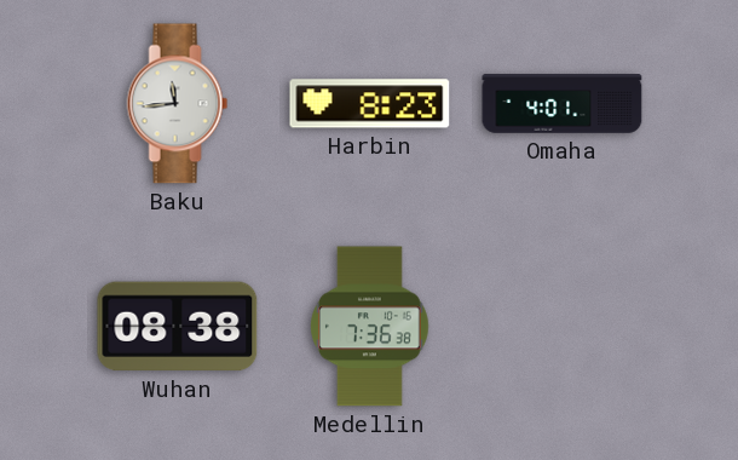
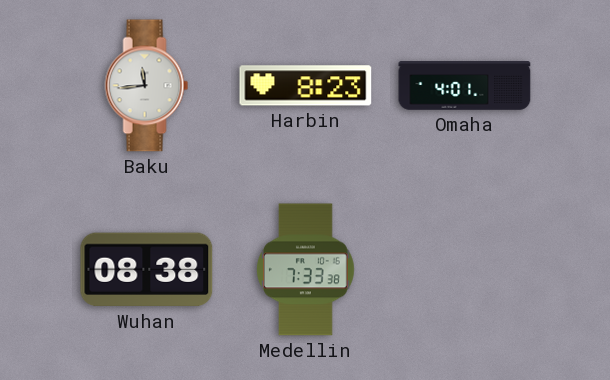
Medellin: 7:36 -> 7:33 (306, 270)
